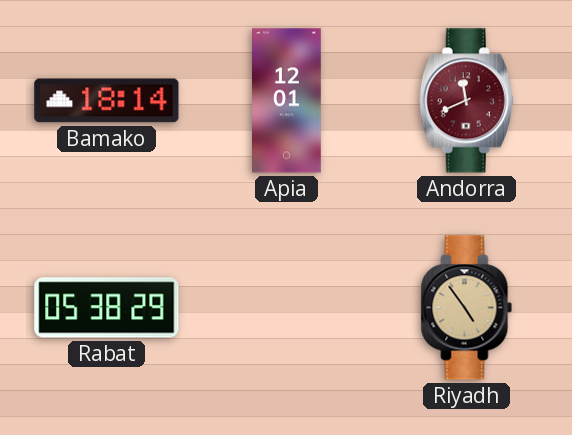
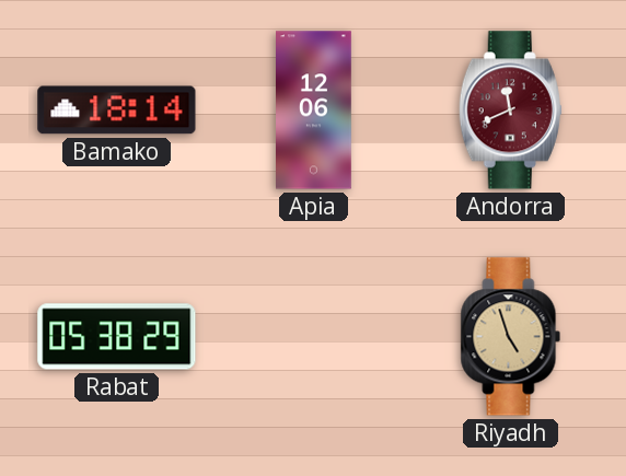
Apia: 12:01 -> 12:06 (314, 111)
Riyadh: 4:54 -> 4:57 (511, 337)
